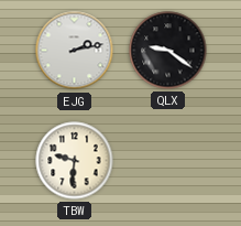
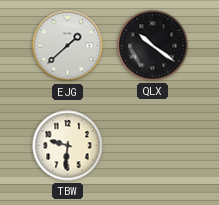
EJG: 2:13 -> 1:38 (68, 46)
QLX: 9:21 -> 10:21 (153, 46)
